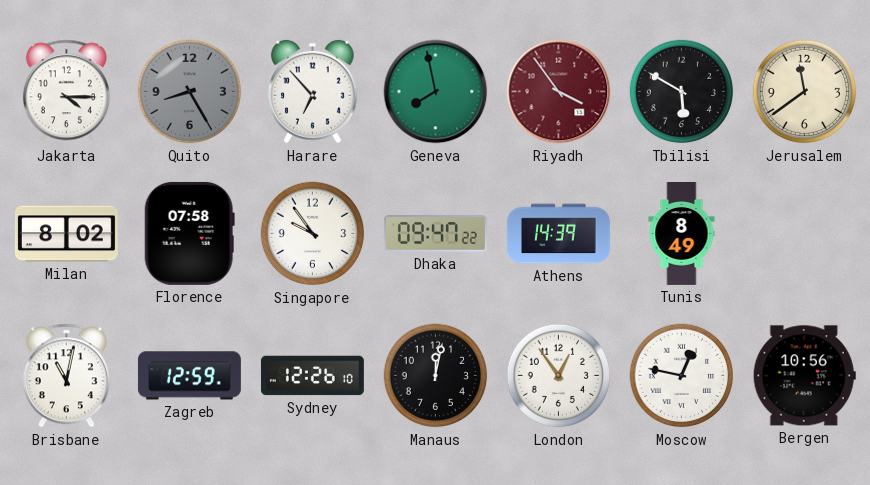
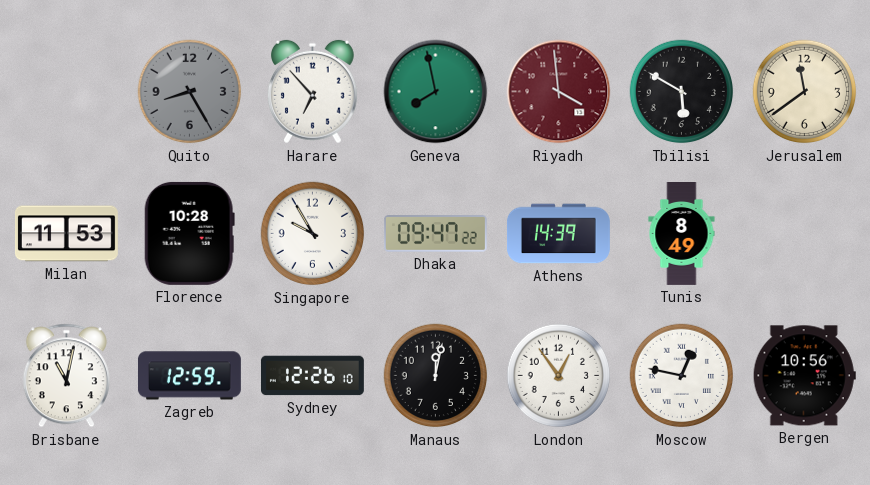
Jakarta: 4:15 -> none (66, 92)
Riyadh: 3:54 -> 3:59 (559, 92)
Milan: 8:02 -> 11:53 (66, 234)
Florence: 07:58 -> 10:28 (189, 233)
Singapore: 9:54 -> 9:55 (313, 234)
